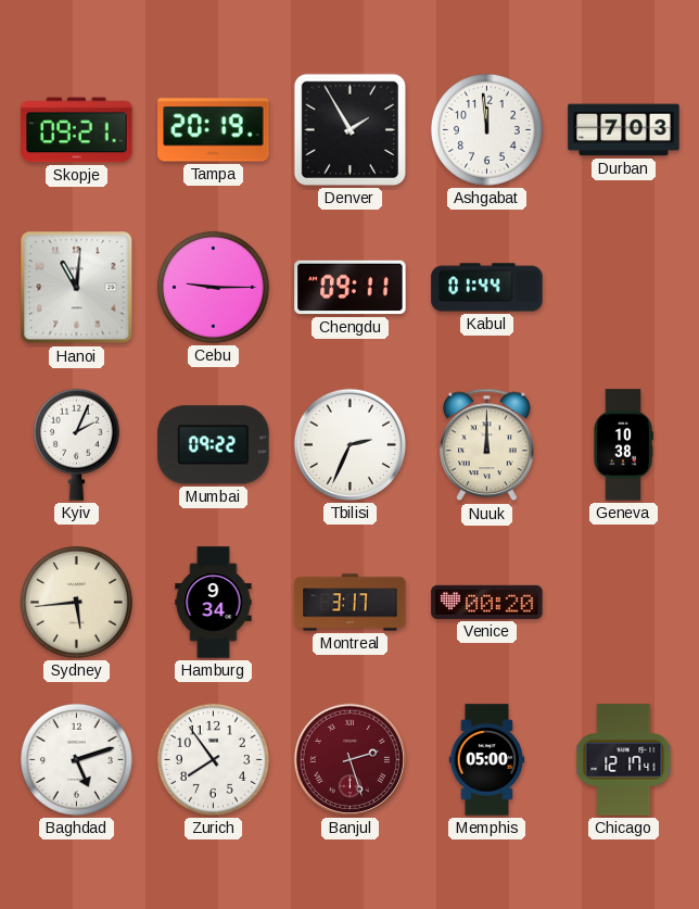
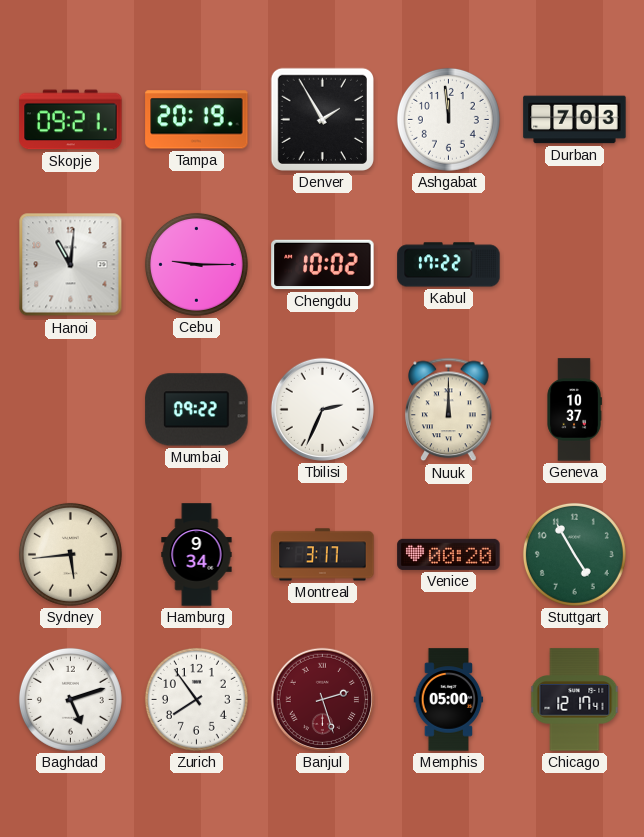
Chengdu: 09:11 -> 10:02 (323, 265)
Kabul: 01:44 -> 17:22 (449, 265)
Kyiv: 2:04 -> none (76, 444)
Geneva: 10:38 -> 10:37 (574, 410)
Stuttgart: none -> 4:55 (574, 554)
